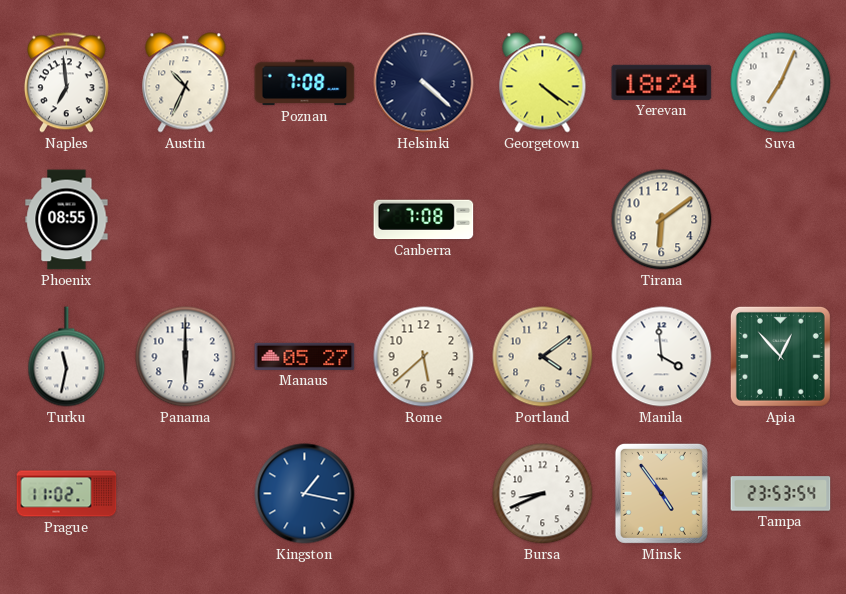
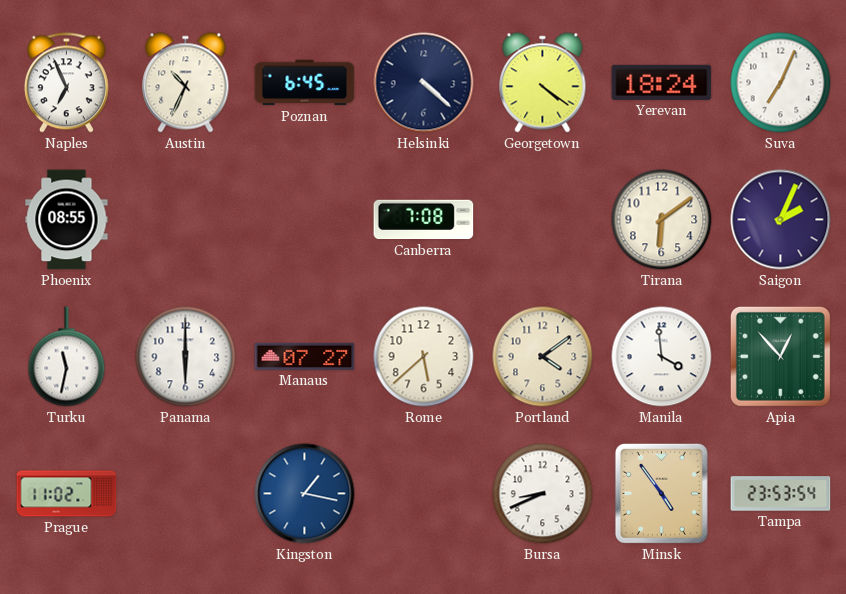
Naples: 6:59 -> 6:56 (66, 83)
Poznan: 7:08 -> 6:45 (305, 83)
Saigon: none -> 2:04 (781, 220)
Manaus: 05:27 -> 07:27 (305, 356)
